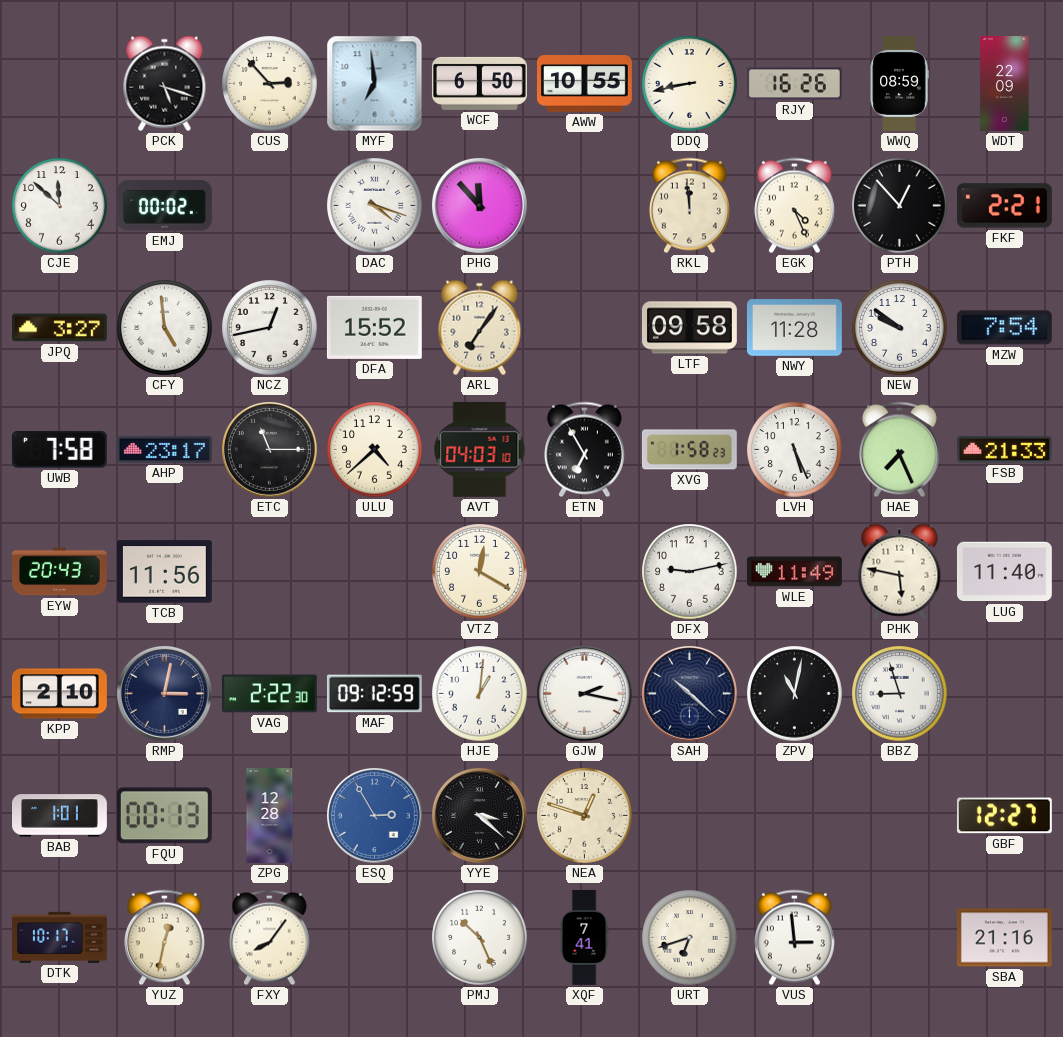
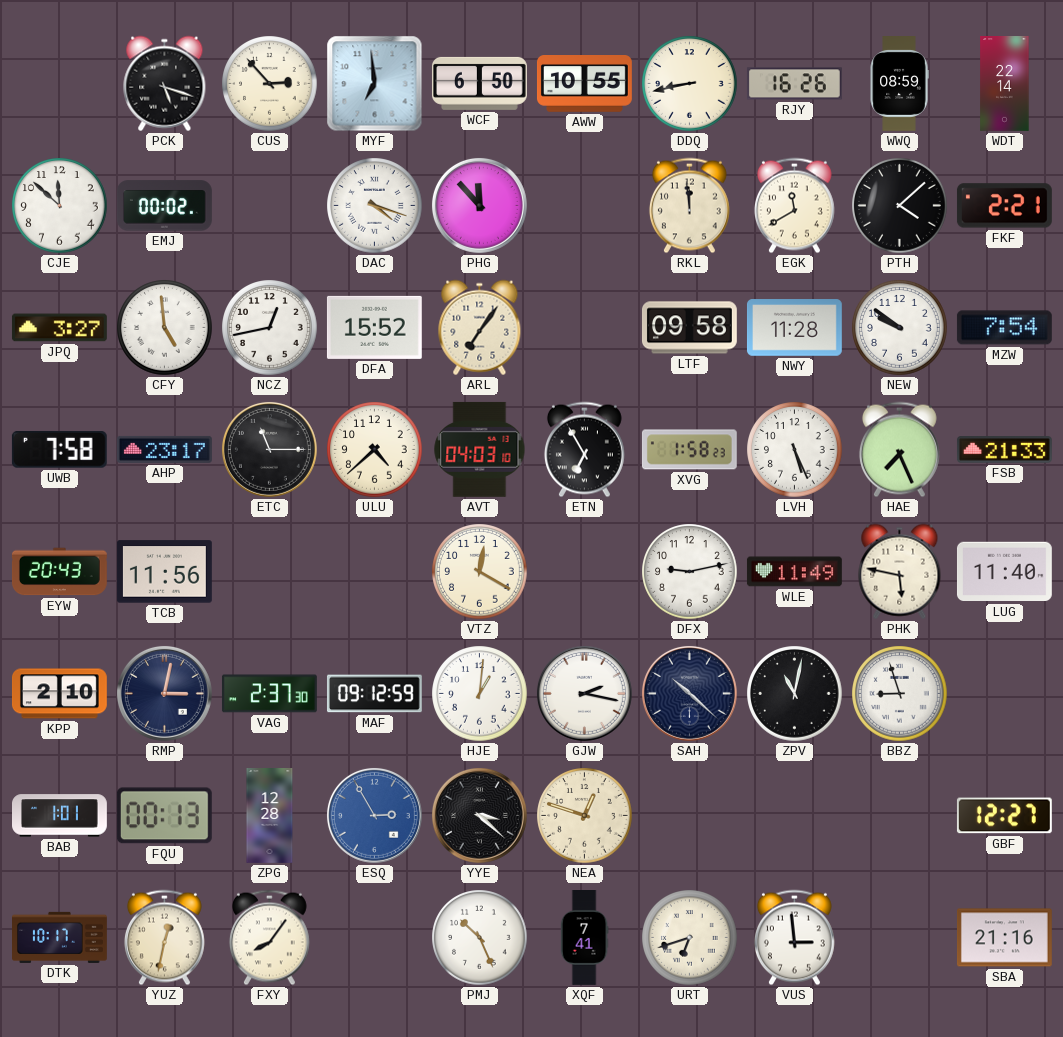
WDT: 22:09 -> 22:14 (1005, 84)
EGK: 4:26 -> 11:40 (794, 206)
PTH: 12:53 -> 4:08 (900, 206)
VAG: 2:22 -> 2:37 (269, 694)
